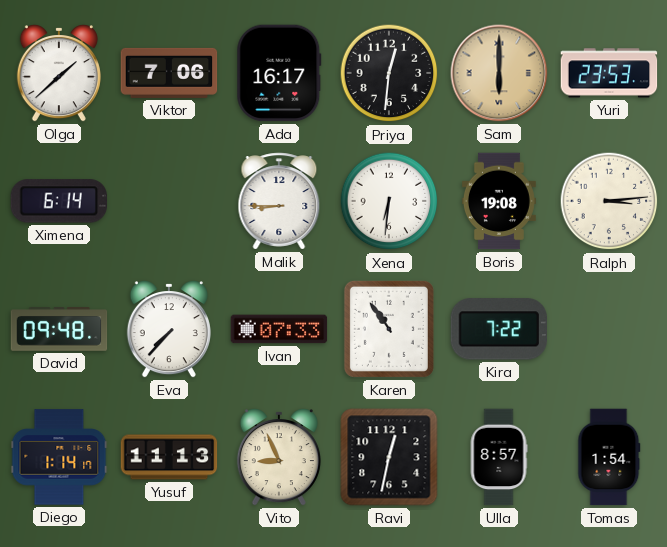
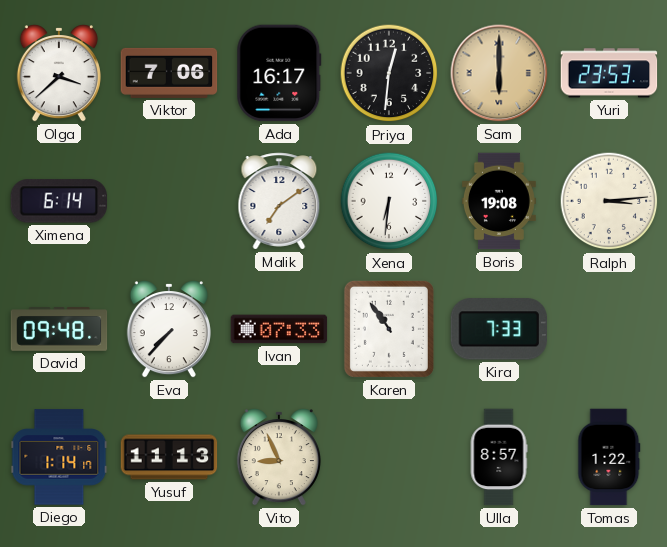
Olga: 1:38 -> 3:38 (59, 74)
Malik: 8:45 -> 7:09 (279, 201)
Kira: 7:22 -> 7:33 (498, 329)
Ravi: 12:32 -> none (389, 457)
Tomas: 1:54 -> 1:22 (609, 457)
